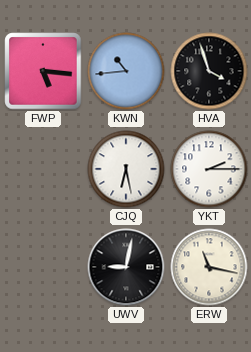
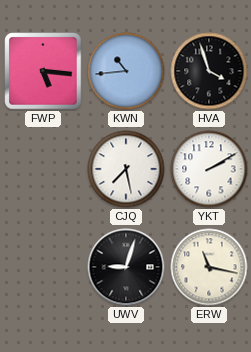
CJQ: 6:28 -> 7:28 (126, 169)
YKT: 2:15 -> 2:10 (209, 169)
UWV: 9:02 -> 9:03 (126, 267)
